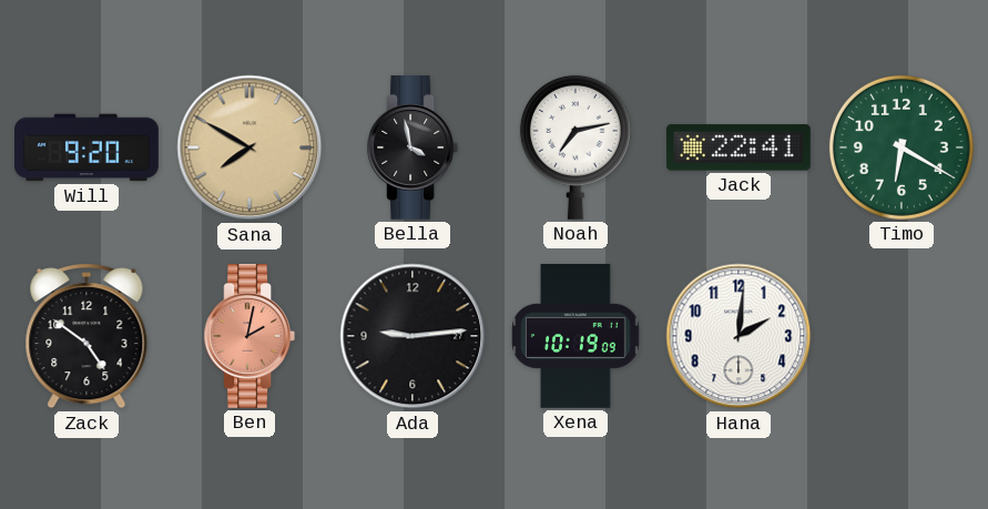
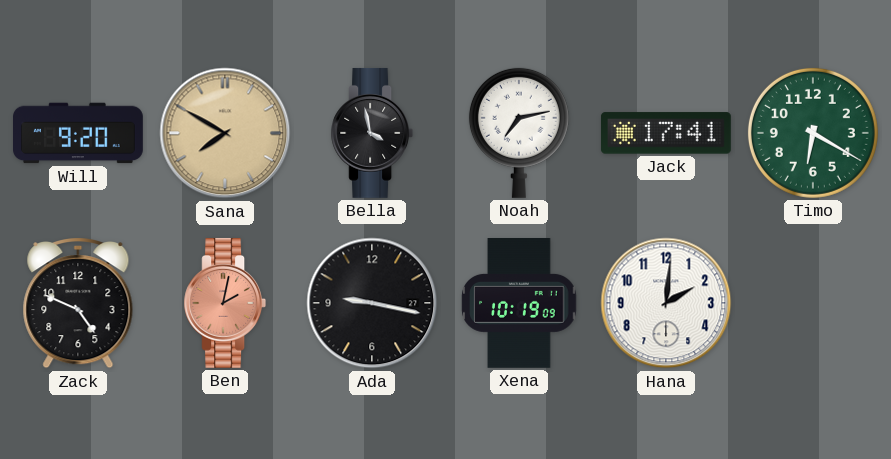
Jack: 22:41 -> 17:41 (666, 133)
Zack: 4:51 -> 4:49 (78, 303)
Ada: 9:14 -> 9:17 (372, 303)
